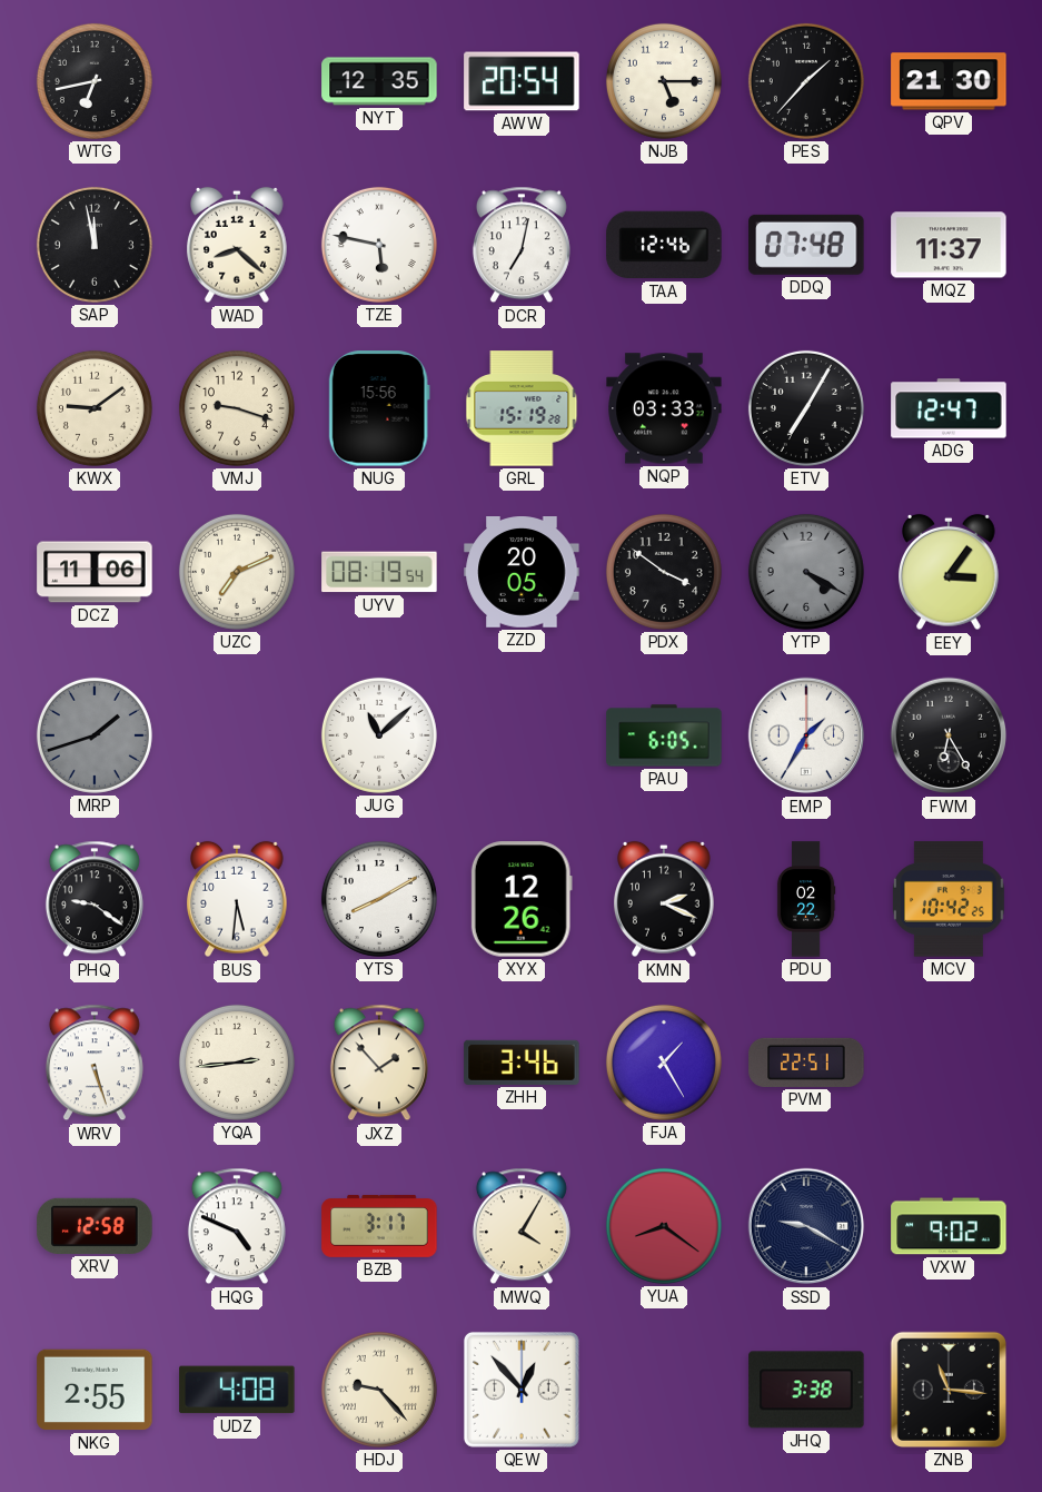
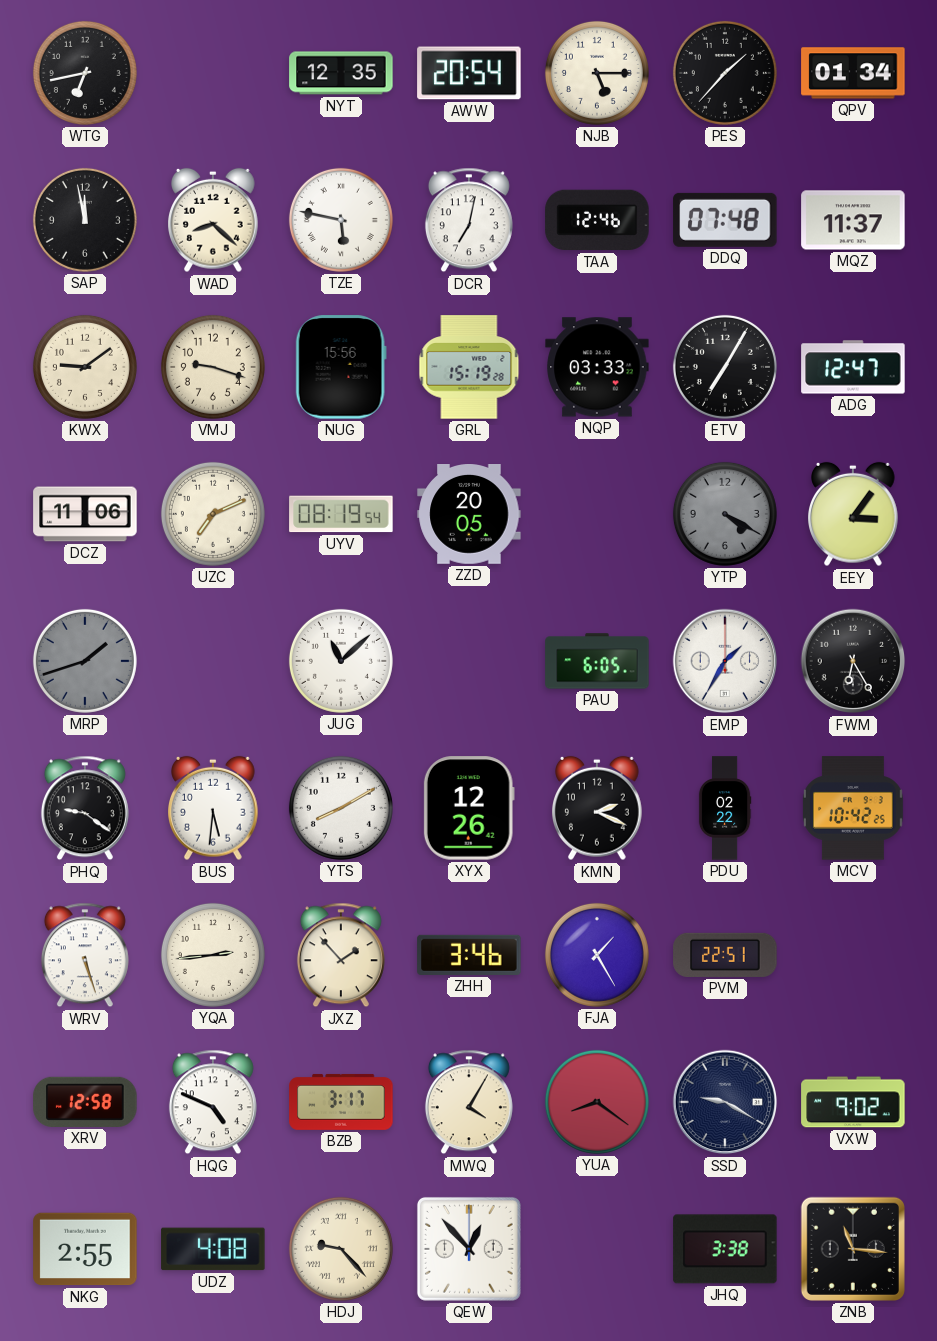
QPV: 21:30 -> 01:34 (853, 73)
PDX: 3:51 -> none (664, 572)
